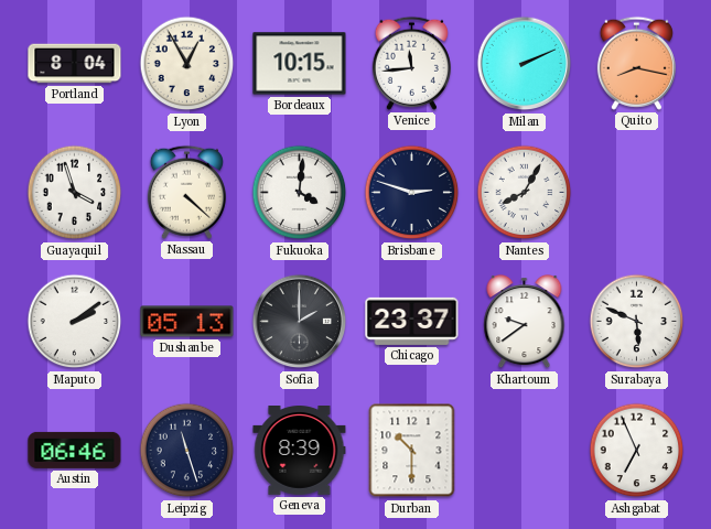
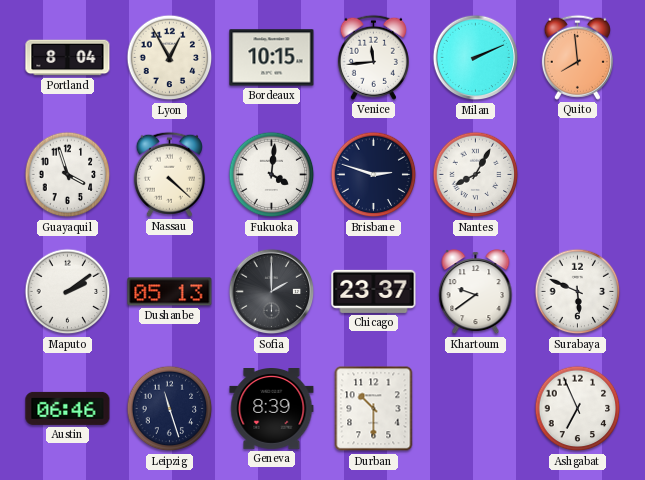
Quito: 8:17 -> 7:59 (577, 57)
